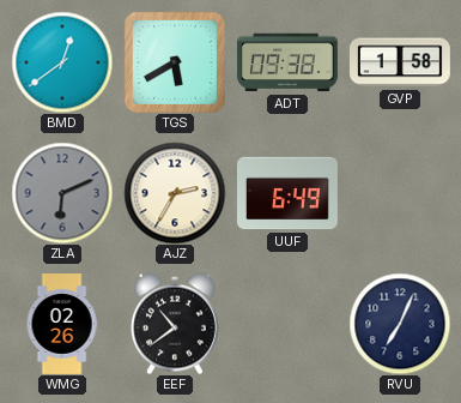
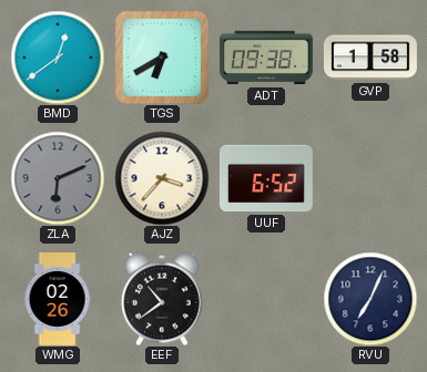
TGS: 5:40 -> 6:40 (162, 58)
AJZ: 2:35 -> 3:37 (162, 178)
UUF: 6:49 -> 6:52 (266, 178)
